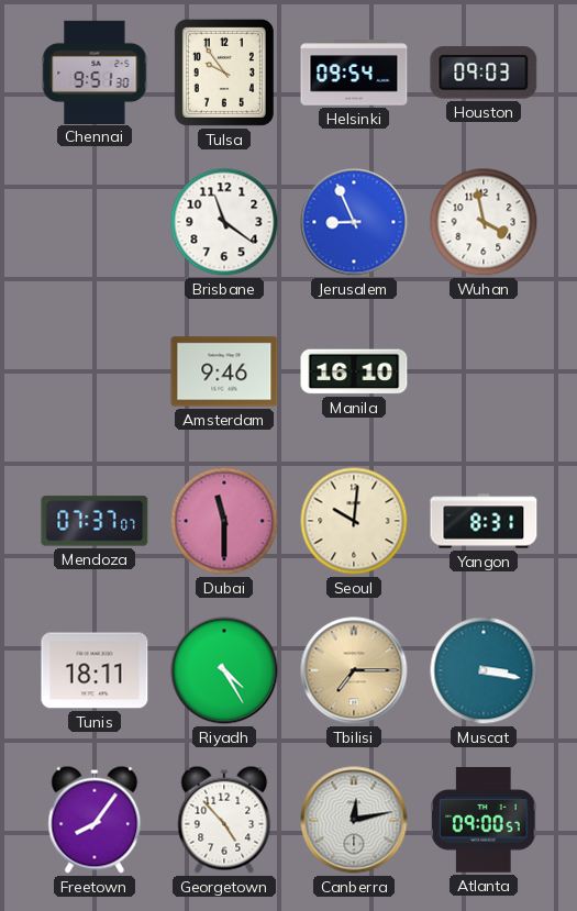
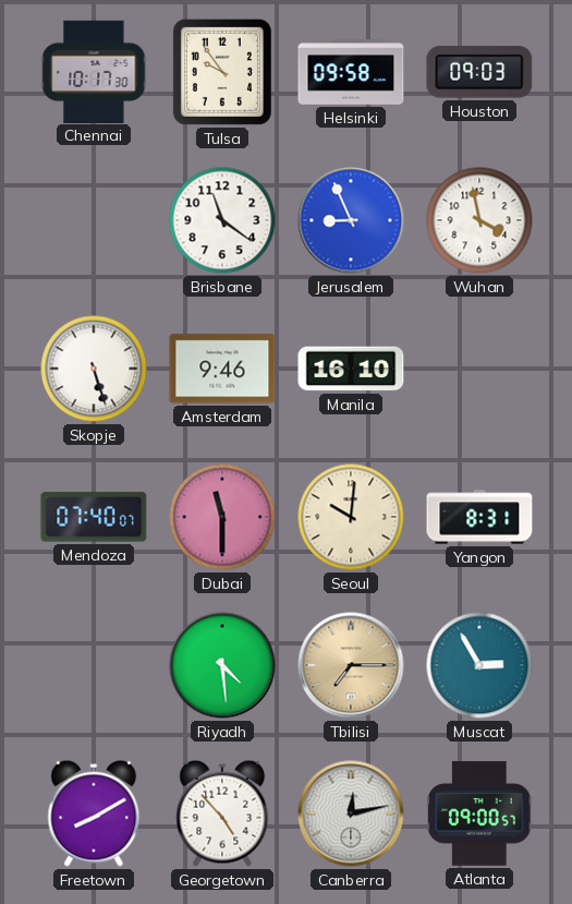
Chennai: 9:51 -> 10:17 (94, 71)
Helsinki: 09:54 -> 09:58 (351, 72)
Skopje: none -> 5:27 (94, 369)
Mendoza: 07:37 -> 07:40 (94, 517)
Tunis: 18:11 -> none (95, 670)
Riyadh: 4:25 -> 4:29 (222, 665)
Muscat: 3:17 -> 2:55 (479, 665)
Freetown: 8:06 -> 8:10 (94, 813)
